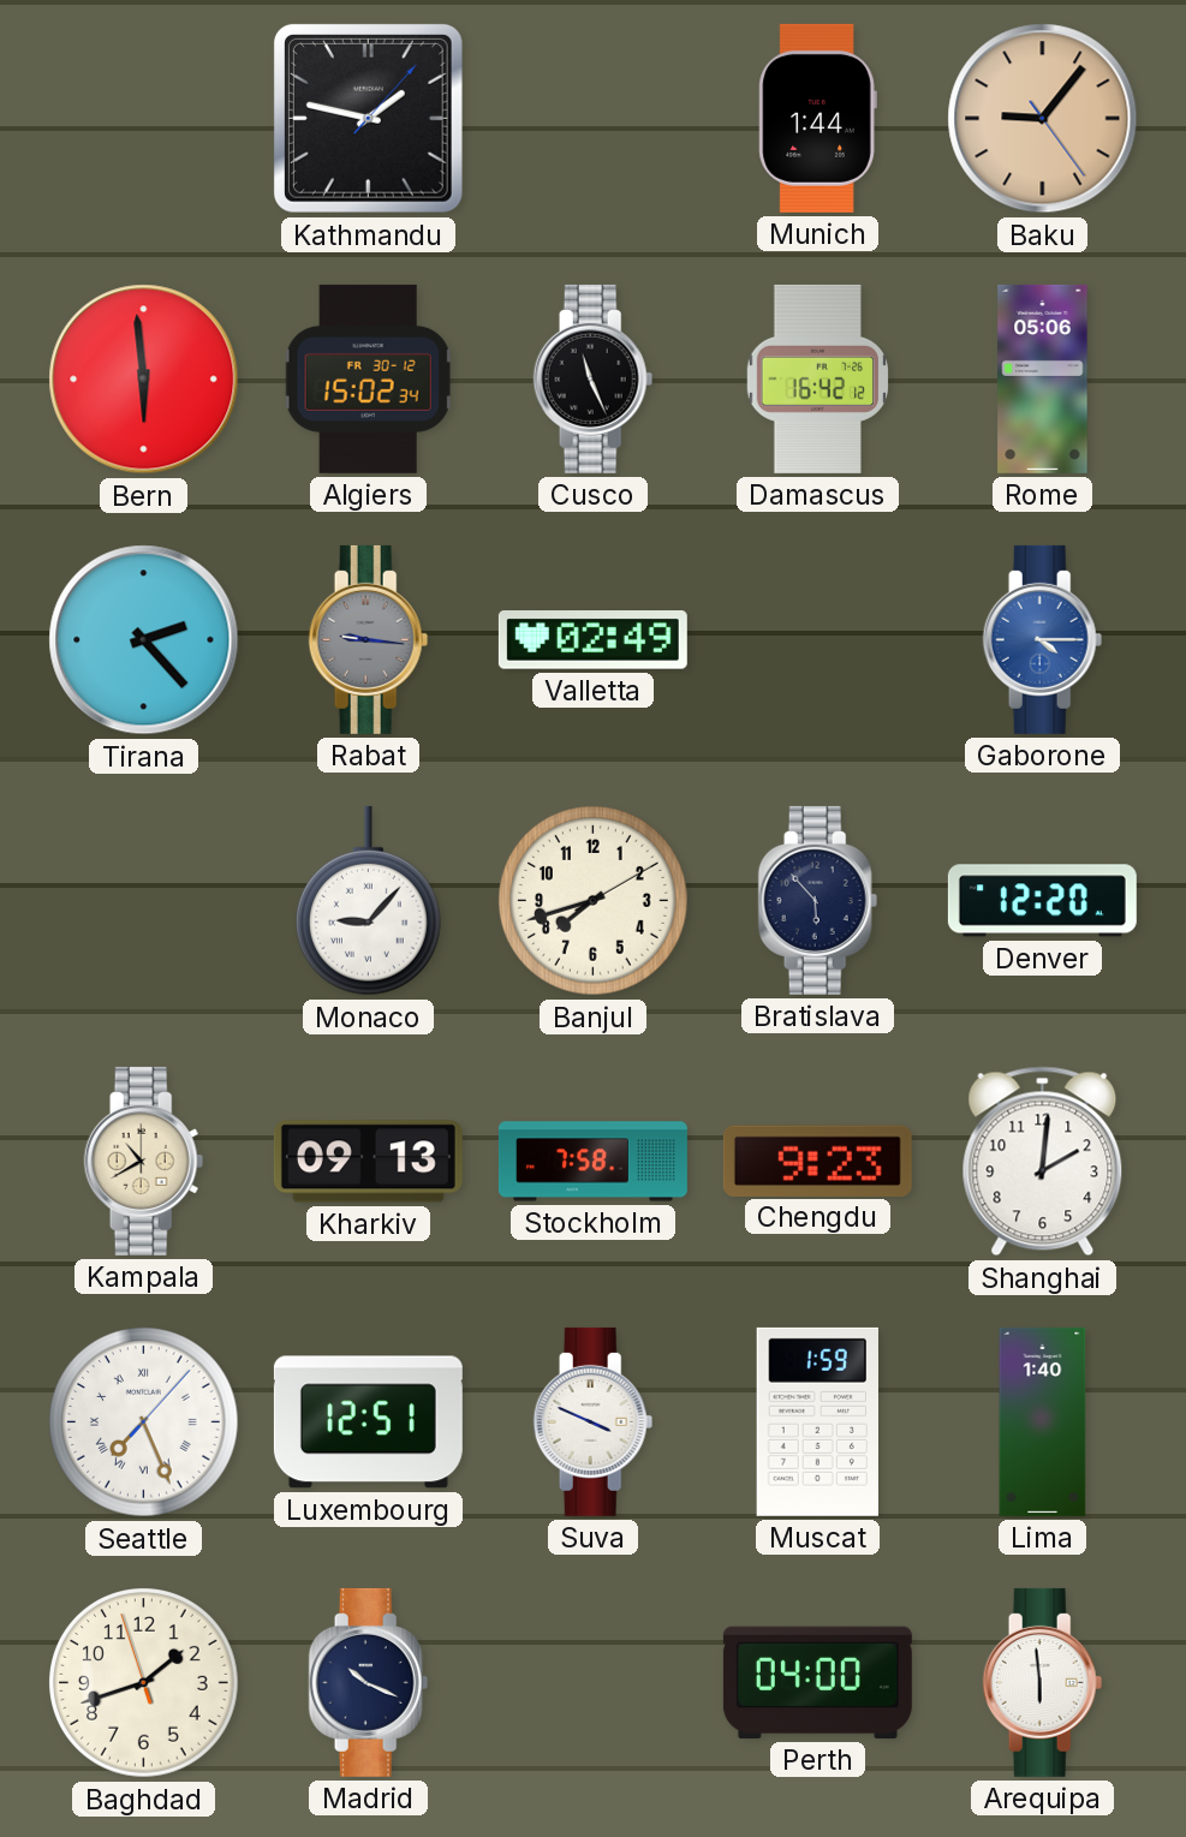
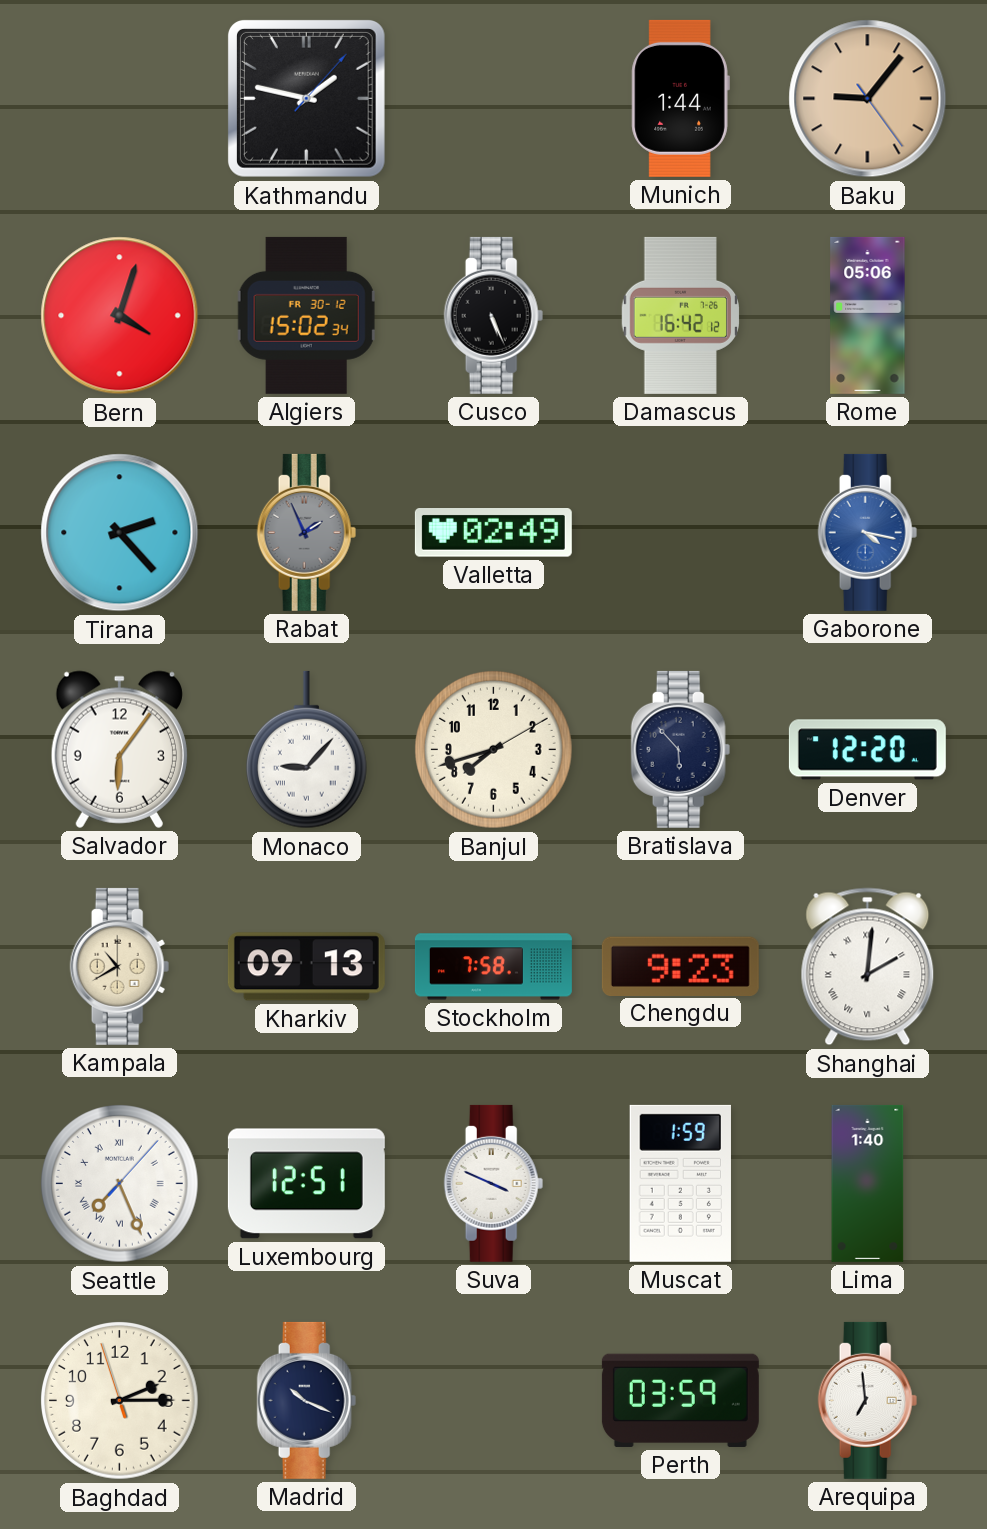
Bern: 5:59 -> 4:03 (120, 316)
Cusco: 11:26 -> 5:26 (494, 315)
Rabat: 9:16 -> 1:56 (307, 532)
Gaborone: 4:15 -> 4:17 (868, 532)
Salvador: none -> 6:06 (119, 749)
Shanghai numerals: Arabic -> Roman (868, 967)
Baghdad: 1:41 -> 2:14 (120, 1401)
Perth: 04:00 -> 03:59 (680, 1400)
Arequipa: 5:59 -> 6:59 (868, 1400)
